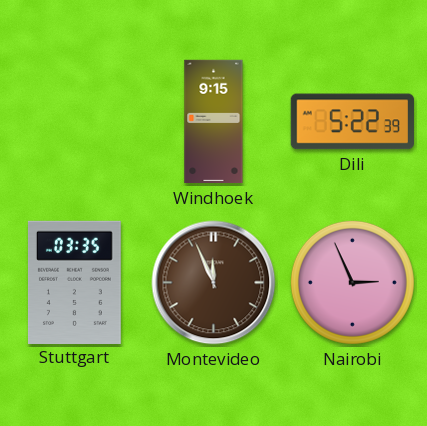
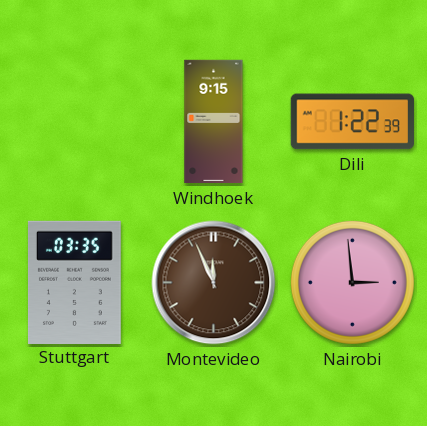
Dili: 5:22 -> 1:22 (352, 122)
Nairobi: 2:56 -> 2:59 (352, 282)
